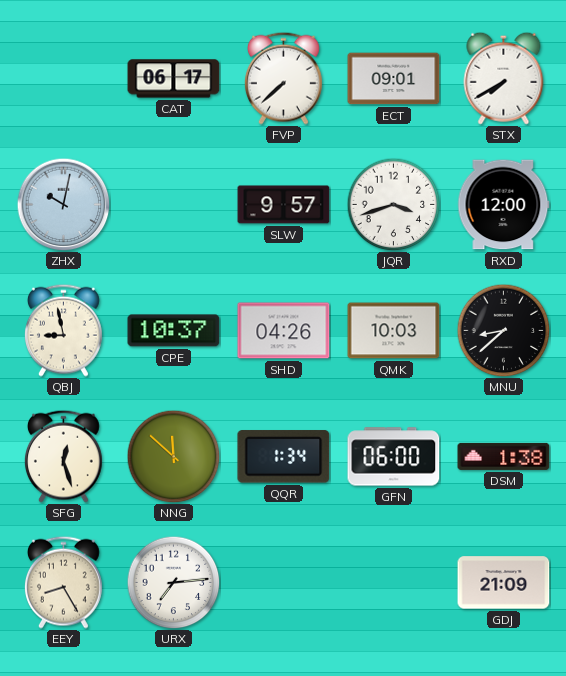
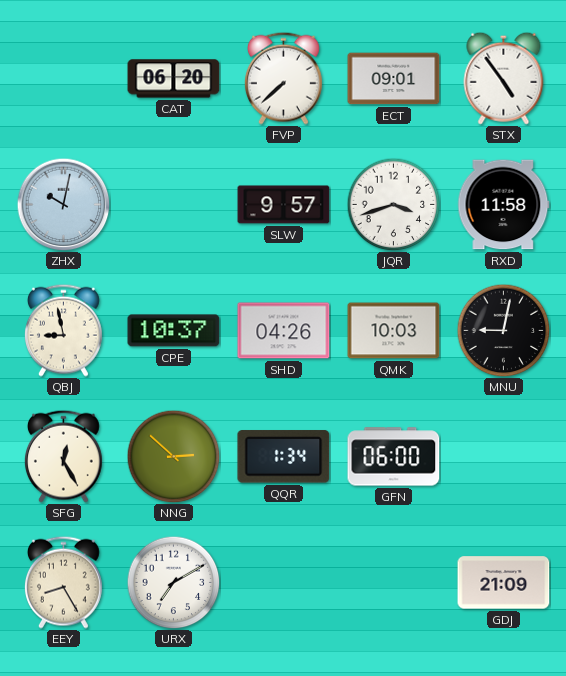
CAT: 06:17 -> 06:20 (174, 79)
STX: 7:40 -> 4:54 (504, 78)
RXD: 12:00 -> 11:58 (504, 205)
MNU: 8:38 -> 9:02 (503, 330)
SFG: 12:27 -> 12:25 (63, 456)
NNG: 11:52 -> 2:52 (173, 456)
DSM: 1:38 -> none (504, 456)
URX: 7:14 -> 7:10 (173, 582)
